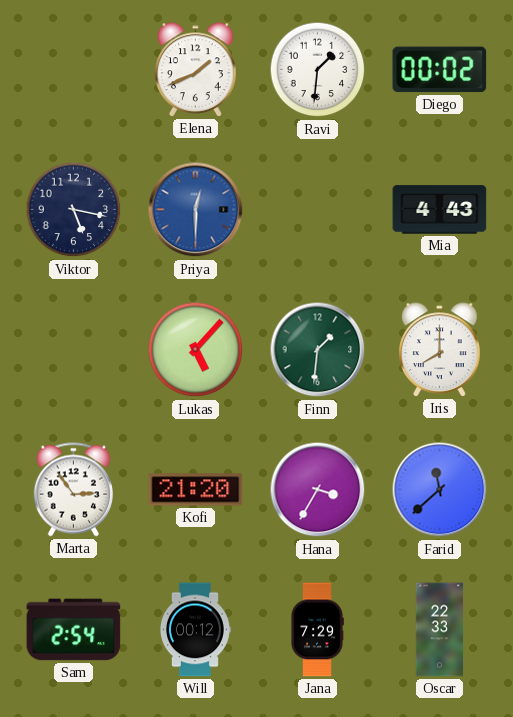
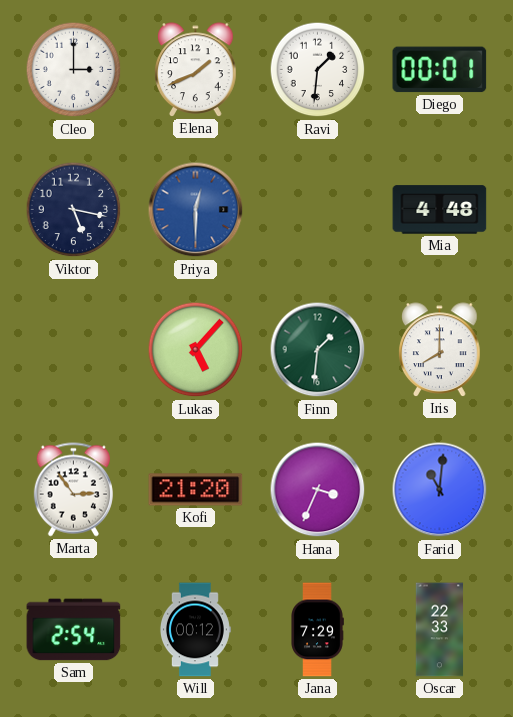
Cleo: none -> 3:00 (74, 70)
Diego: 00:02 -> 00:01 (440, 70)
Mia: 4:43 -> 4:48 (440, 210)
Hana: 3:35 -> 3:34 (318, 490)
Farid: 11:38 -> 11:01 (440, 490)
